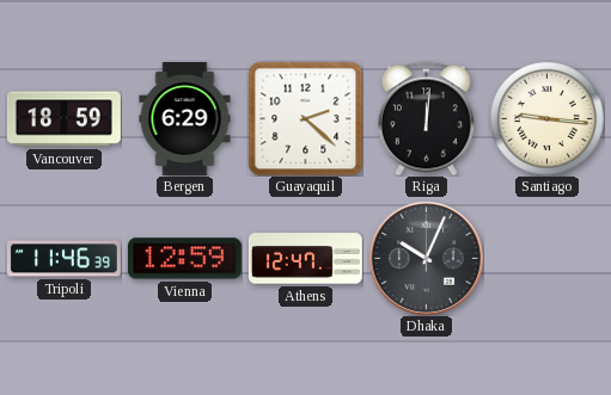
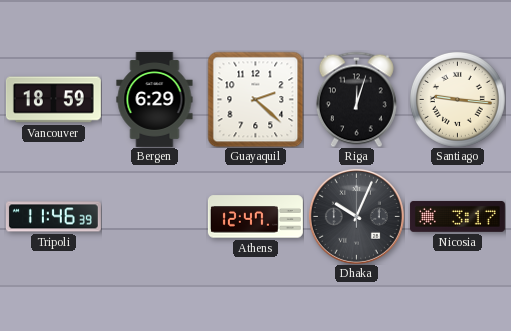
Riga: 12:01 -> 12:03 (356, 99)
Vienna: 12:59 -> none (184, 259)
Nicosia: none -> 3:17 (457, 216)
